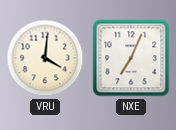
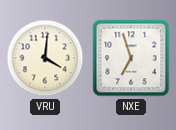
NXE: 7:04 -> 6:57 (131, 58)
